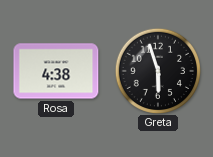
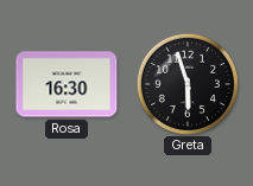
Rosa: 4:38 -> 16:30 (67, 84)
